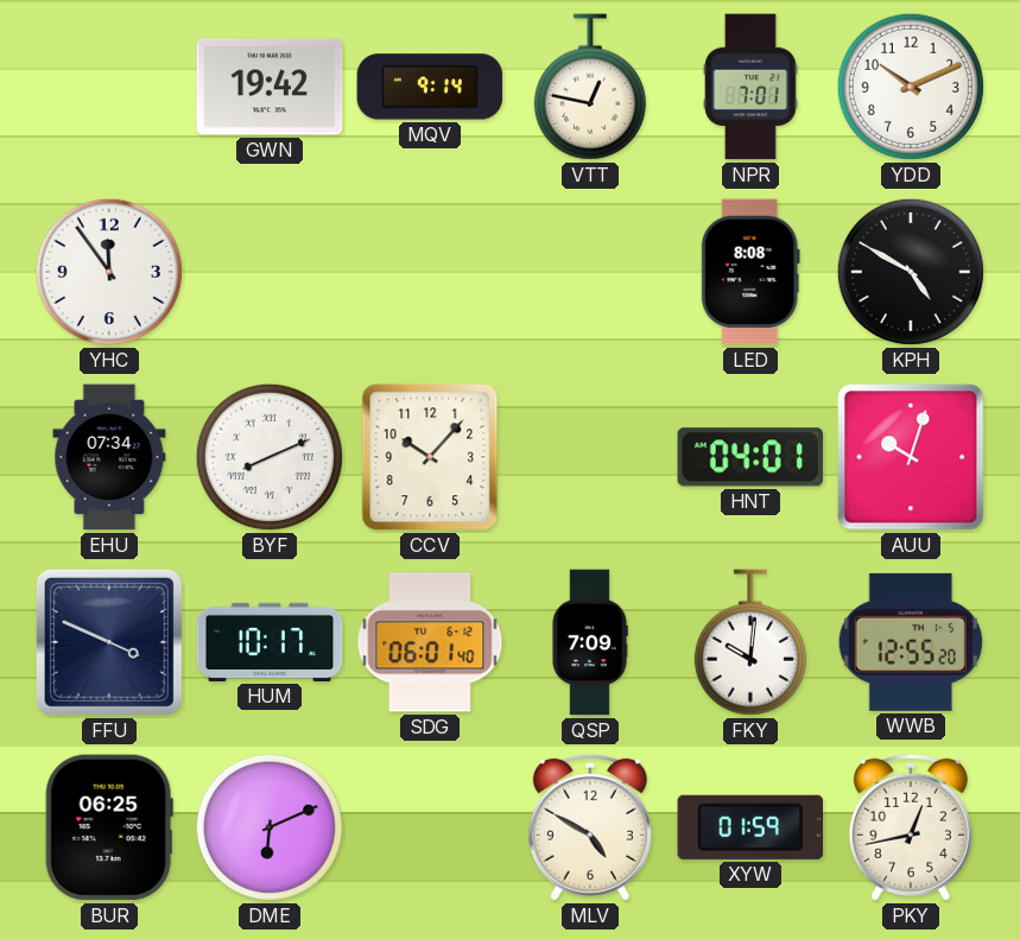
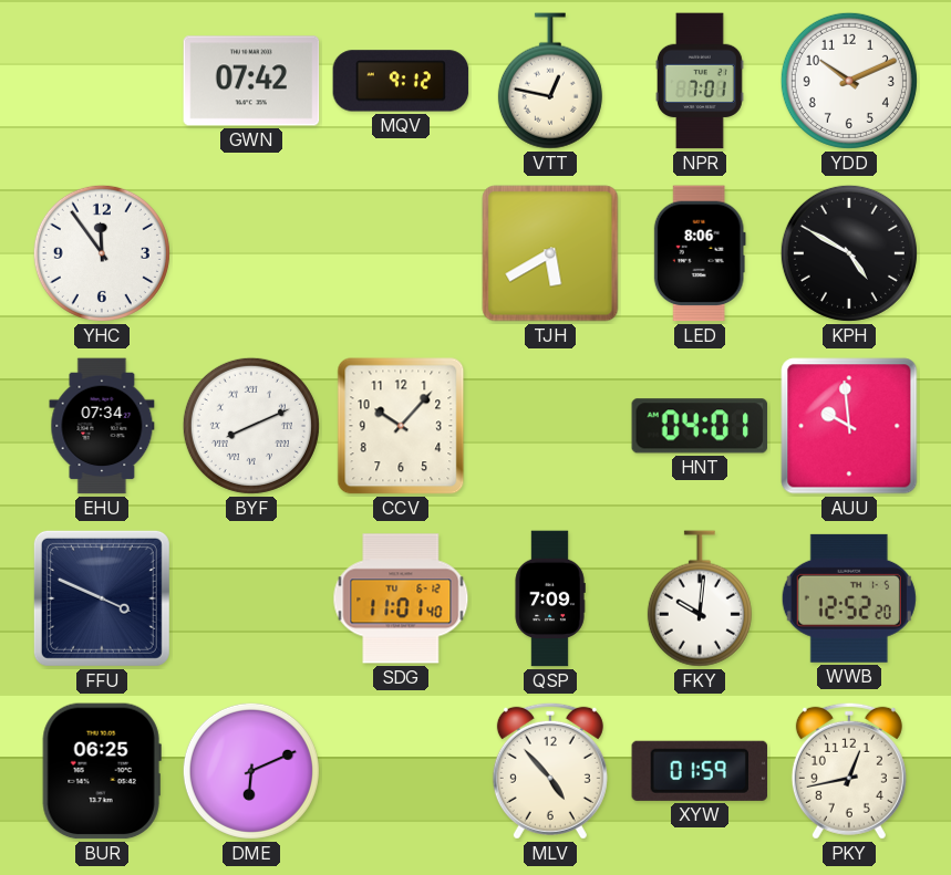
GWN: 19:42 -> 07:42 (251, 81)
MQV: 9:14 -> 9:12 (401, 81)
TJH: none -> 5:40 (550, 253)
LED: 8:08 -> 8:06 (700, 253)
AUU: 10:03 -> 9:59 (849, 426)
HUM: 10:17 -> none (270, 642)
SDG: 06:01 -> 11:01 (401, 598)
WWB: 12:55 -> 12:52 (849, 598)
MLV: 4:50 -> 4:53 (550, 771)
